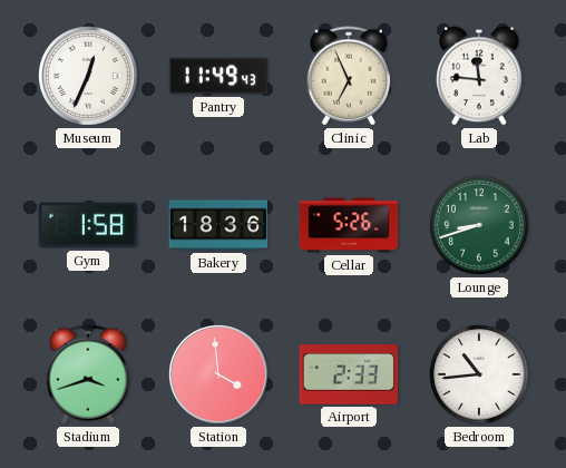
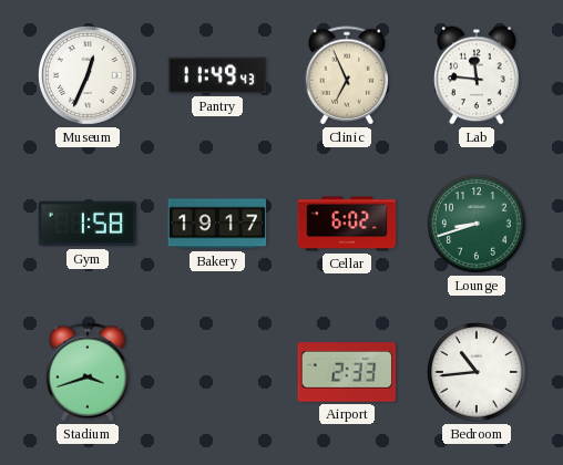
Bakery: 18:36 -> 19:17 (217, 224)
Cellar: 5:26 -> 6:02 (347, 224)
Station: 3:59 -> none (219, 376)
